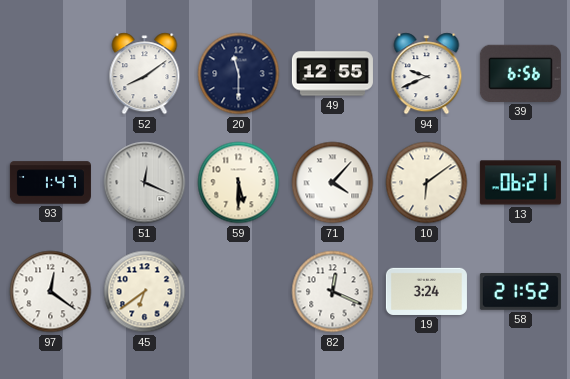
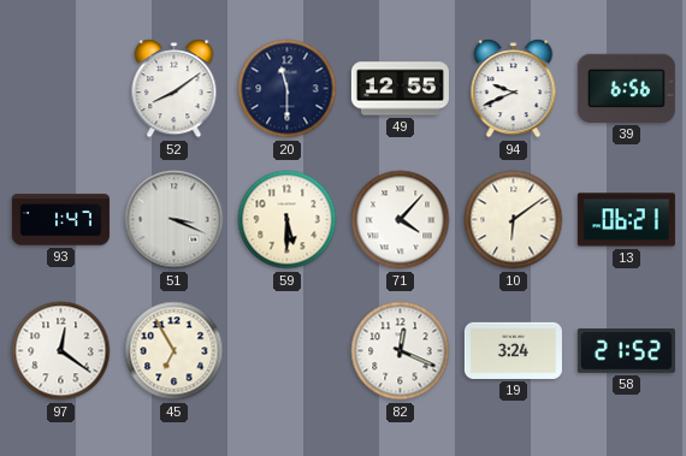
51: 12:19 -> 3:19 (175, 220)
45: 6:39 -> 6:55 (175, 351)
